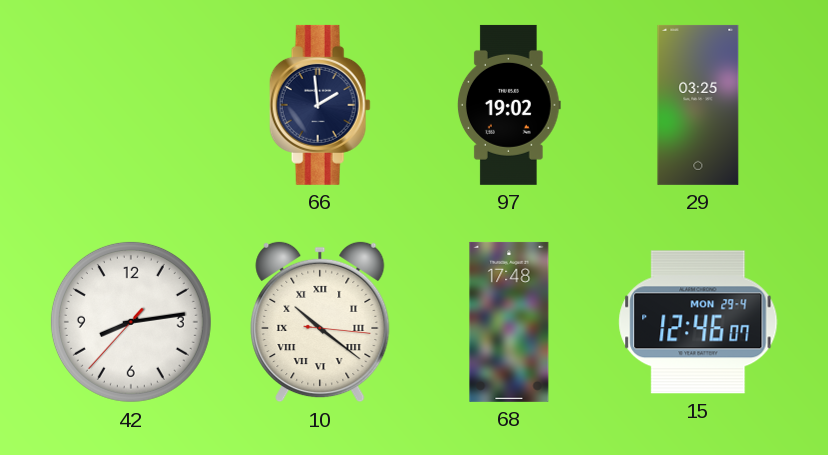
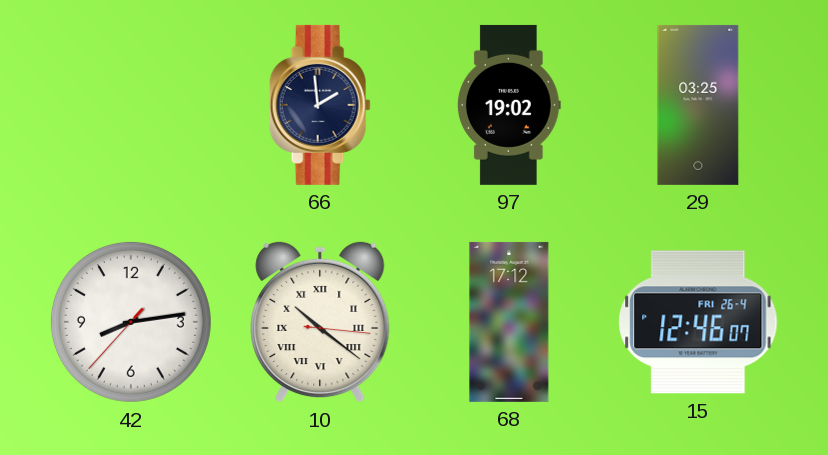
68: 17:48 -> 17:12 (509, 322)
15 date: MON 29-4 -> FRI 26-4 (698, 322)
